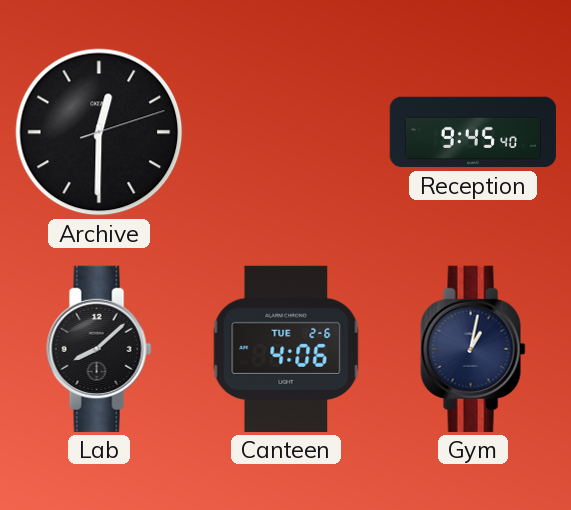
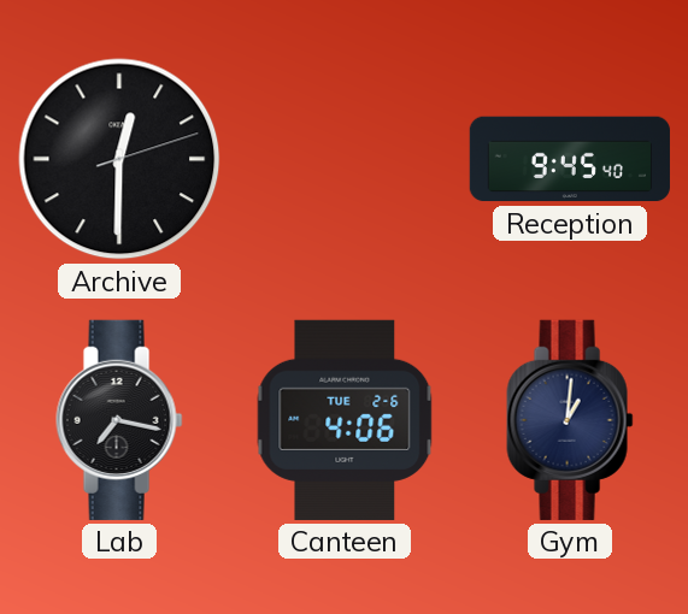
Lab: 8:08 -> 7:17 (119, 420)
Gym: 1:02 -> 1:01 (570, 420)
